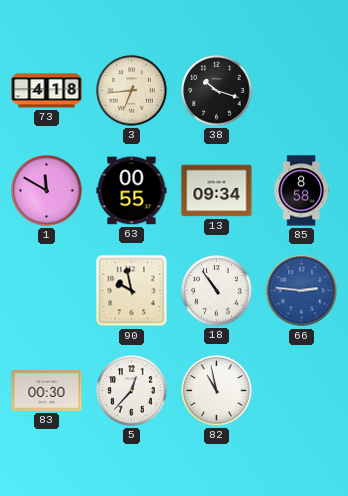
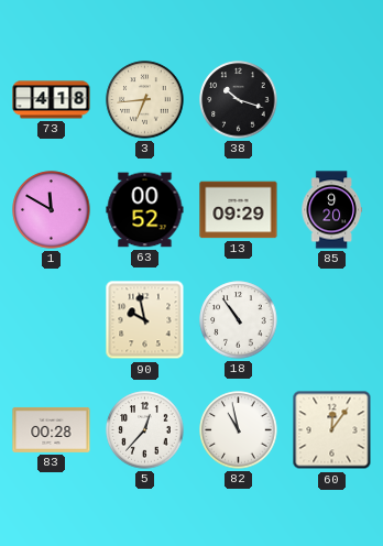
63: 00:55 -> 00:52 (145, 210)
13: 09:34 -> 09:29 (239, 210)
85: 8:58 -> 9:20 (331, 210)
66: 2:46 -> none (302, 291)
83: 00:30 -> 00:28 (52, 429)
60: none -> 12:06 (332, 430)
